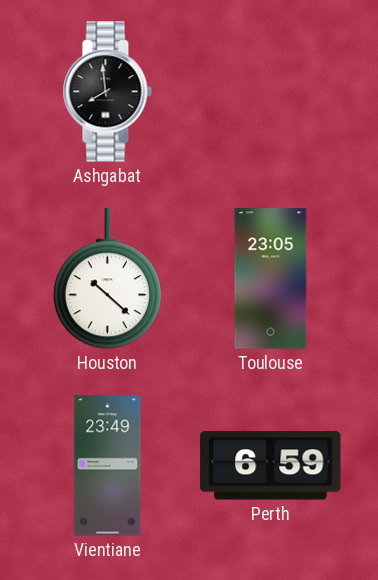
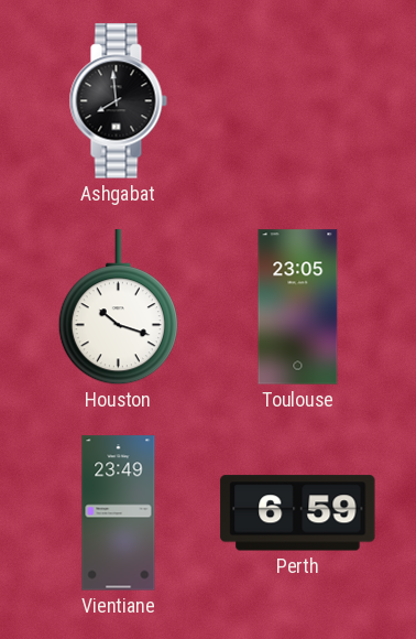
Houston: 10:22 -> 10:18 (118, 307)
